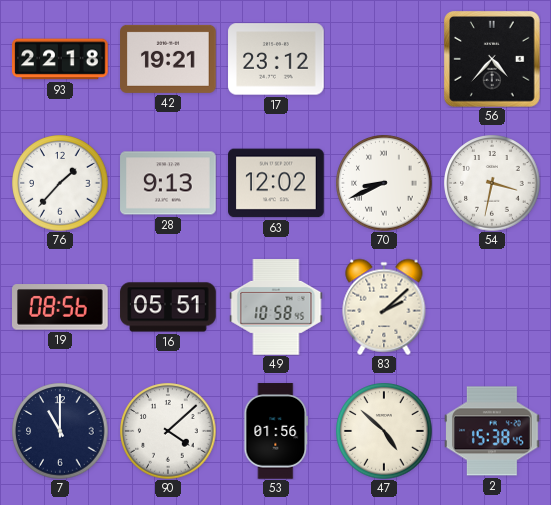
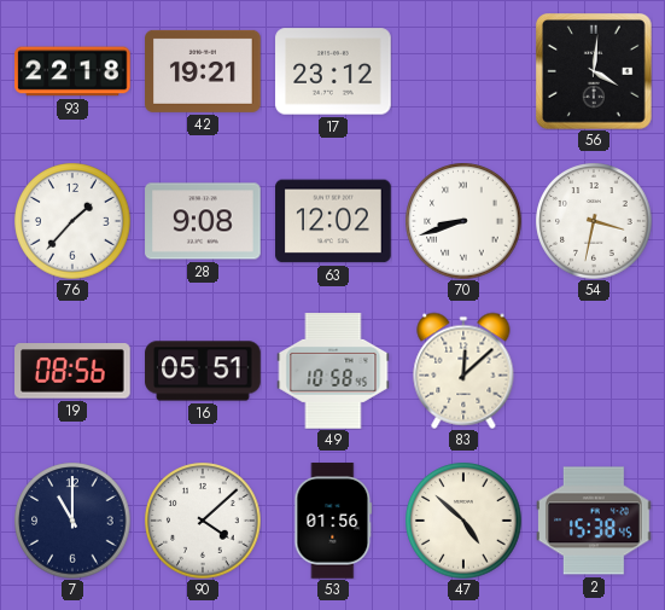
56: 4:37 -> 4:01 (595, 72)
28: 9:13 -> 9:08 (203, 221)
70: 8:41 -> 8:42 (463, 221)
83: 2:08 -> 12:08 (463, 371)
